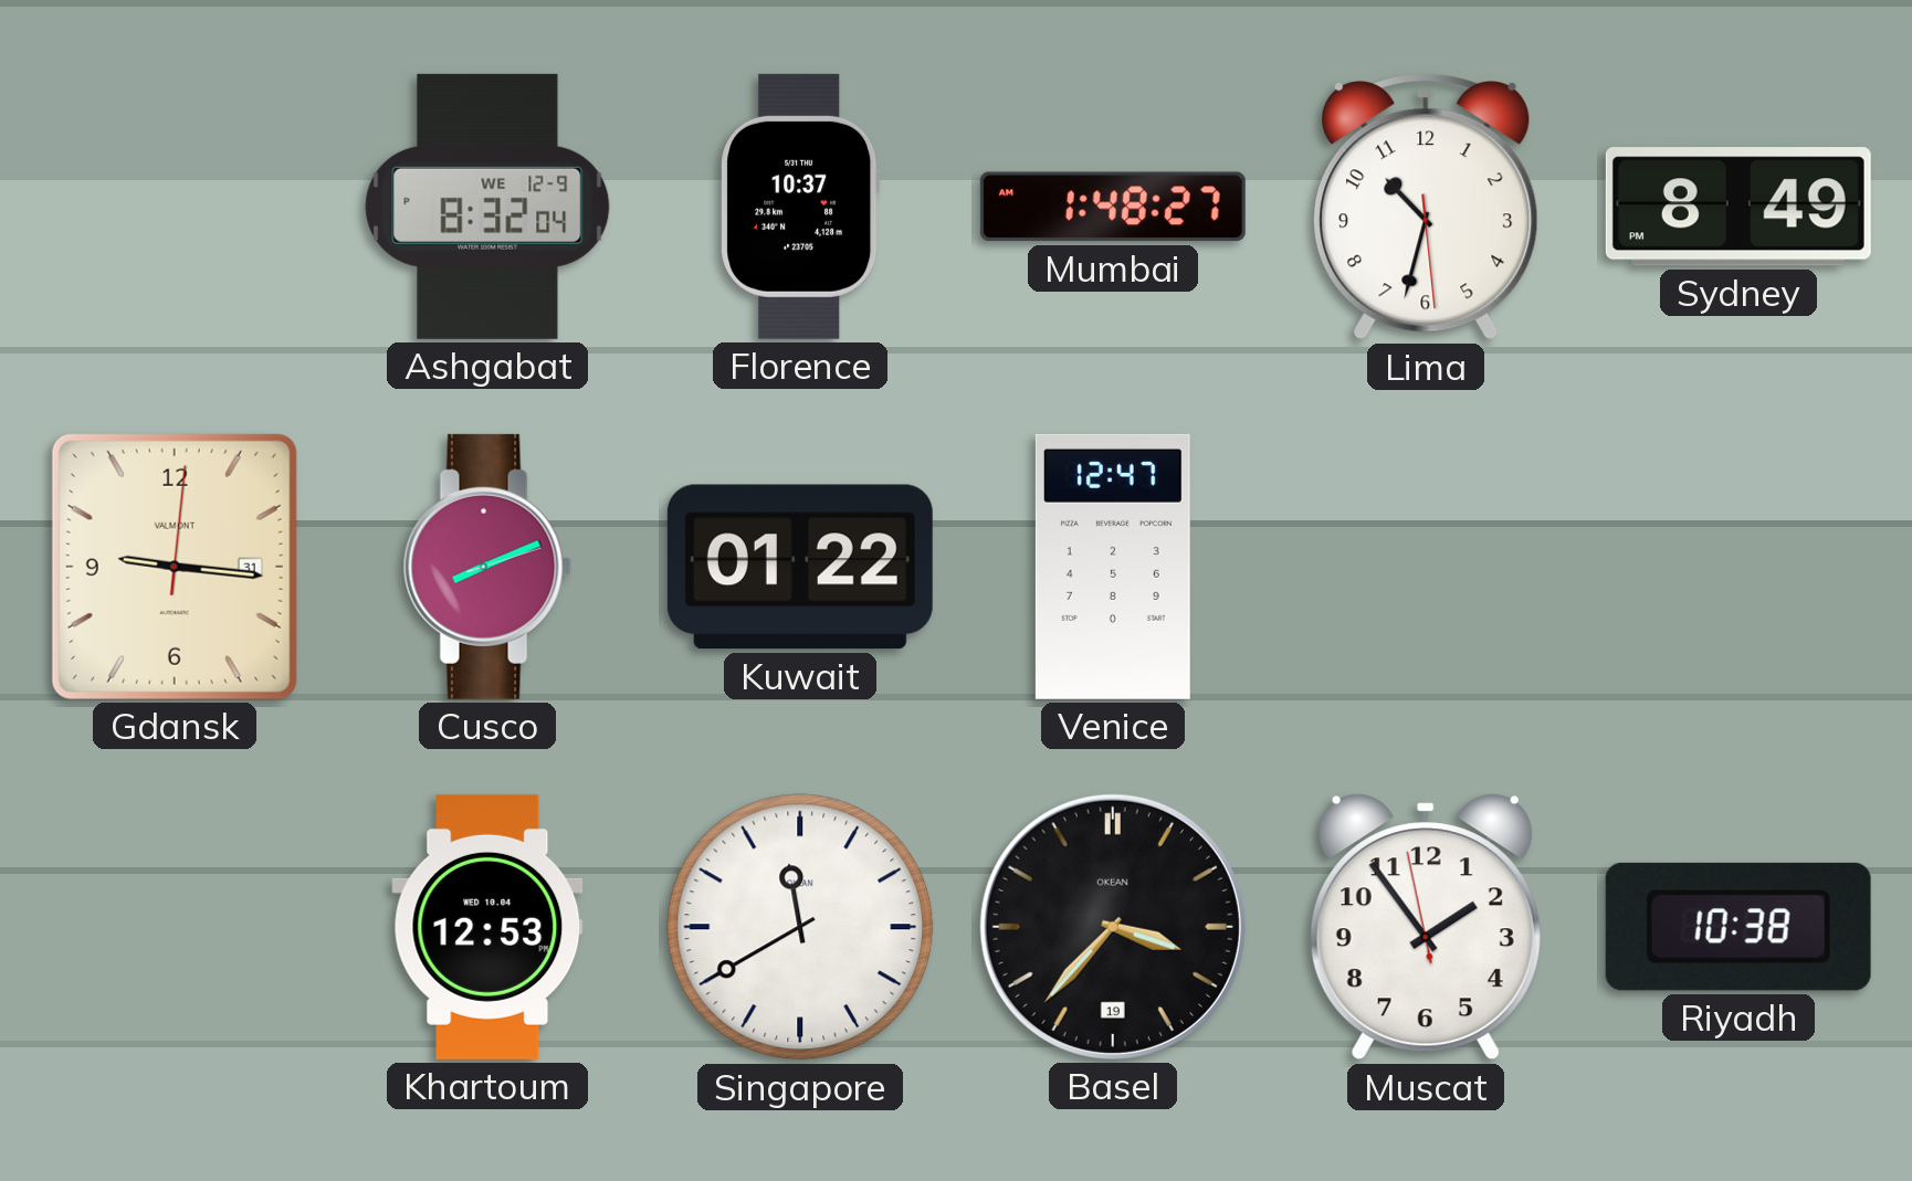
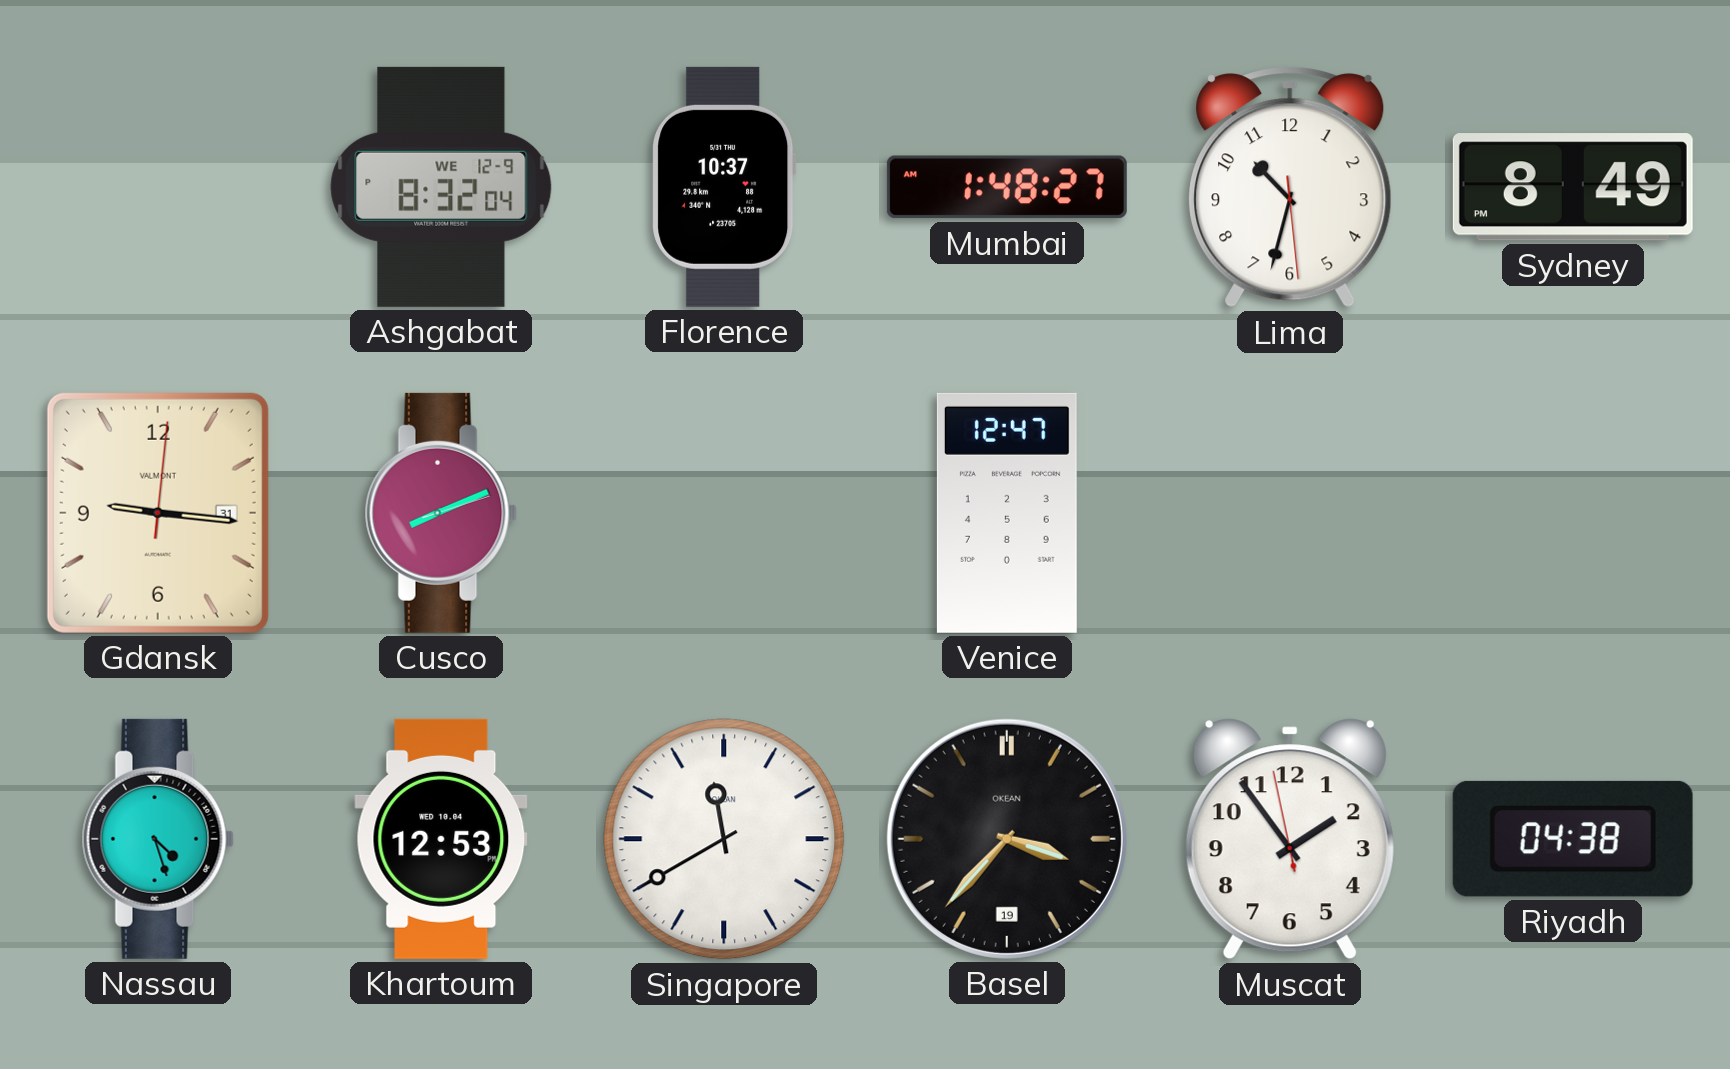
Kuwait: 01:22 -> none (800, 567)
Nassau: none -> 4:27 (158, 839)
Riyadh: 10:38 -> 04:38 (1573, 839)
